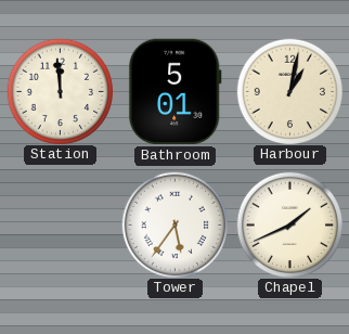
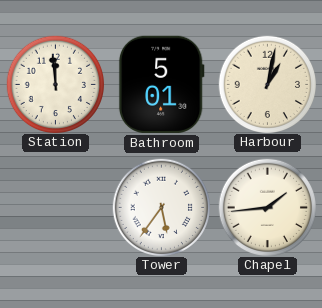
Chapel: 1:41 -> 1:44 (267, 207)
